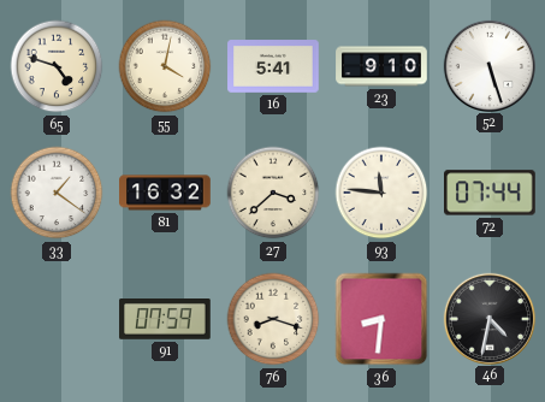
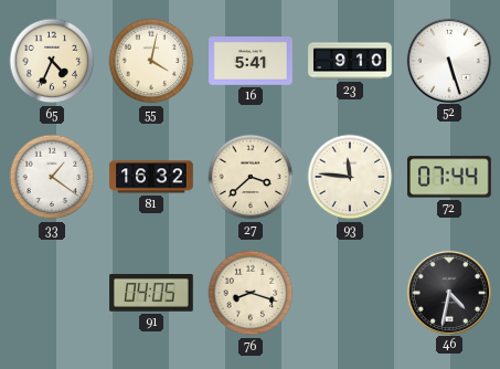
65: 4:48 -> 4:34 (52, 61)
91: 07:59 -> 04:05 (151, 294)
36: 8:31 -> none (381, 319)
